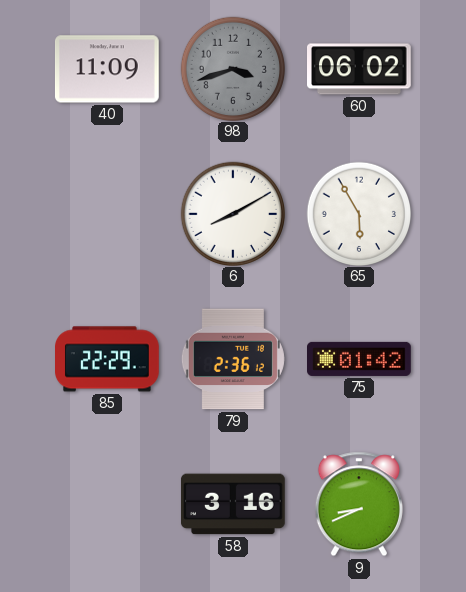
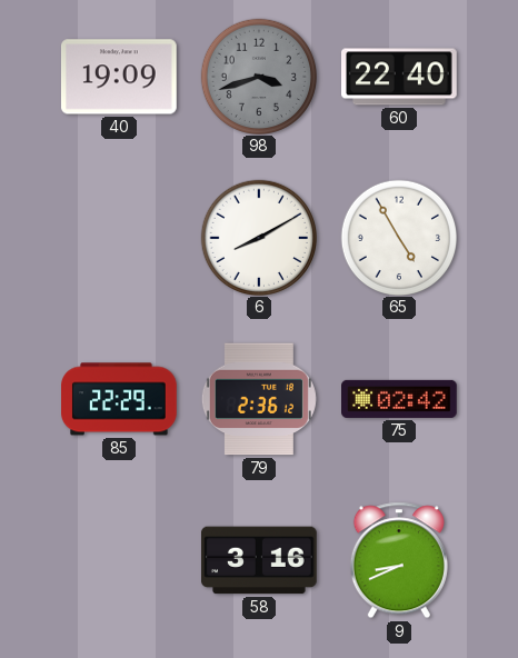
40: 11:09 -> 19:09 (119, 77)
60: 06:02 -> 22:40 (400, 77)
65: 5:55 -> 4:55 (398, 237)
75: 01:42 -> 02:42 (400, 399)
